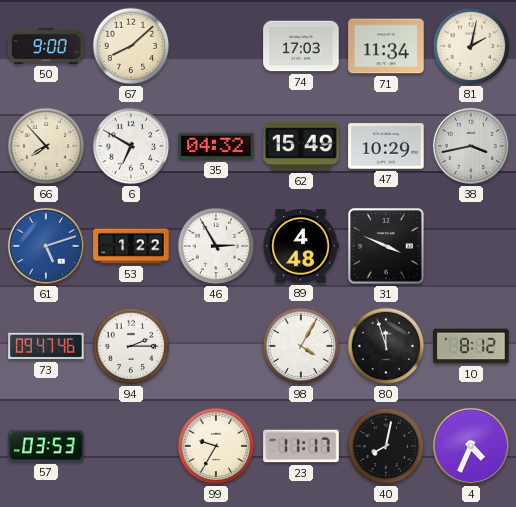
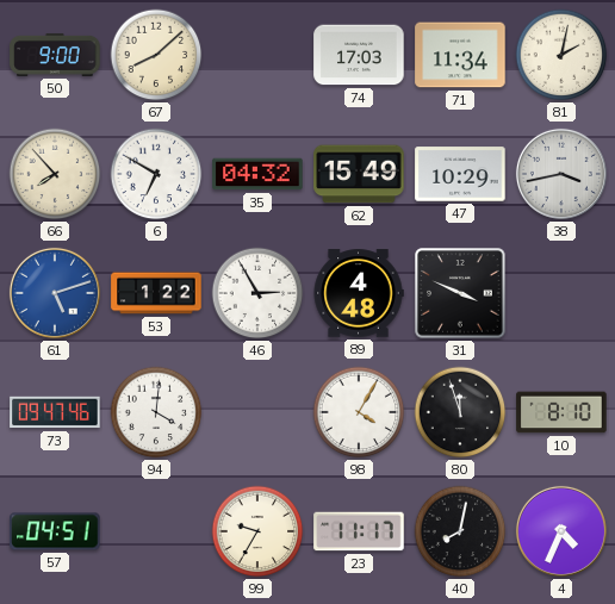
94: 2:15 -> 4:01 (156, 412)
10: 8:12 -> 8:10 (561, 412)
57: 03:53 -> 04:51 (55, 531)
